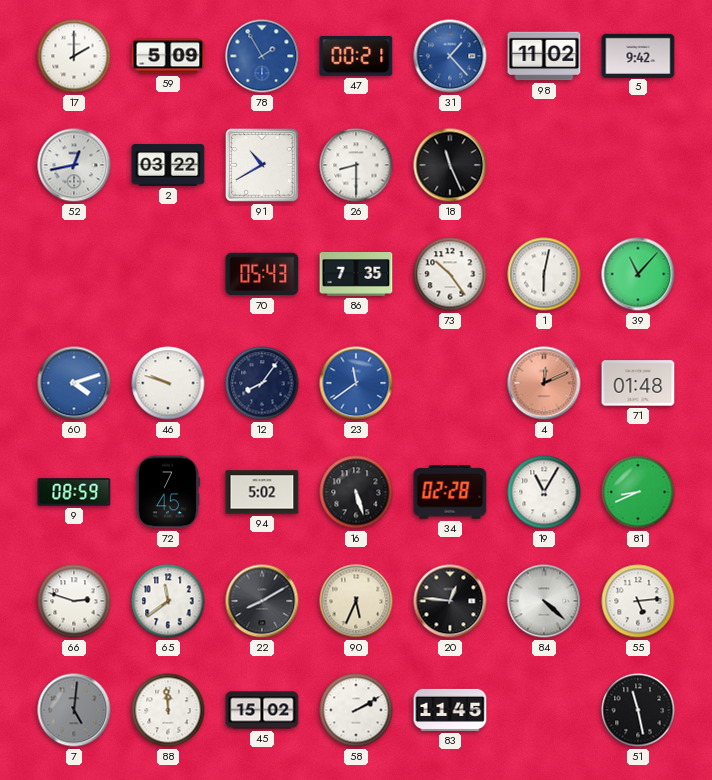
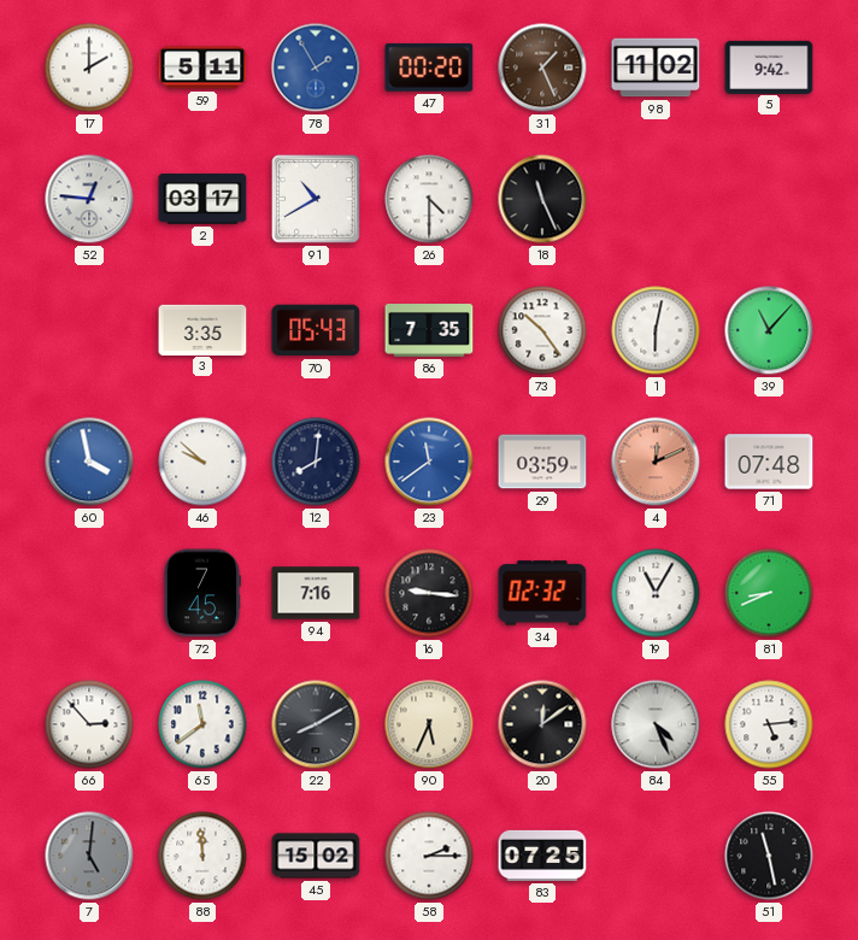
59: 5:09 -> 5:11 (202, 67)
47: 00:21 -> 00:20 (429, 67)
31: 1:23 -> 1:26 (542, 67)
31 dial: blue -> brown (542, 67)
52: 12:43 -> 12:46 (89, 199)
2: 03:22 -> 03:17 (202, 199)
26: 8:30 -> 4:30 (429, 199)
3: none -> 3:35 (202, 329)
60: 4:12 -> 3:58 (89, 462)
46: 9:48 -> 9:52 (202, 462)
12: 8:06 -> 8:01 (316, 462)
29: none -> 03:59 (542, 462)
71: 01:48 -> 07:48 (769, 462)
9: 08:59 -> none (74, 492)
94: 5:02 -> 7:16 (316, 593)
16: 5:27 -> 9:16 (429, 593)
34: 02:28 -> 02:32 (542, 593)
66: 2:48 -> 2:53 (89, 724)
20: 12:46 -> 12:09 (542, 724)
84: 4:22 -> 4:26 (656, 724)
58: 2:10 -> 2:15 (429, 856)
83: 11:45 -> 07:25 (542, 856)
